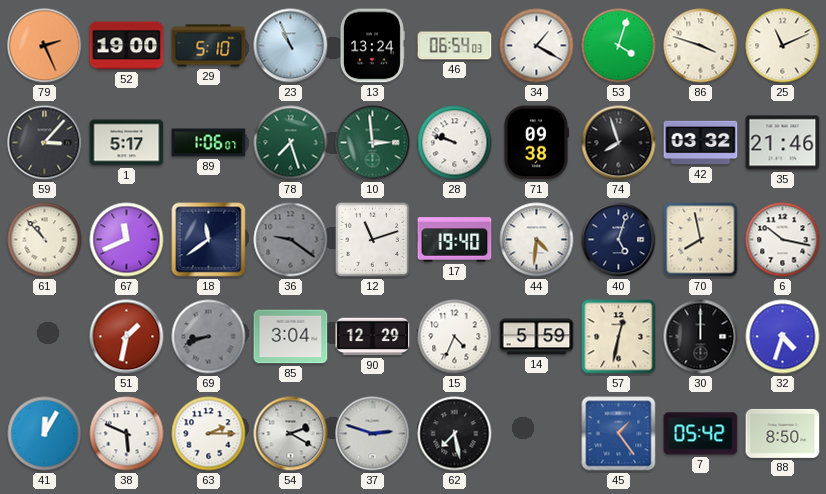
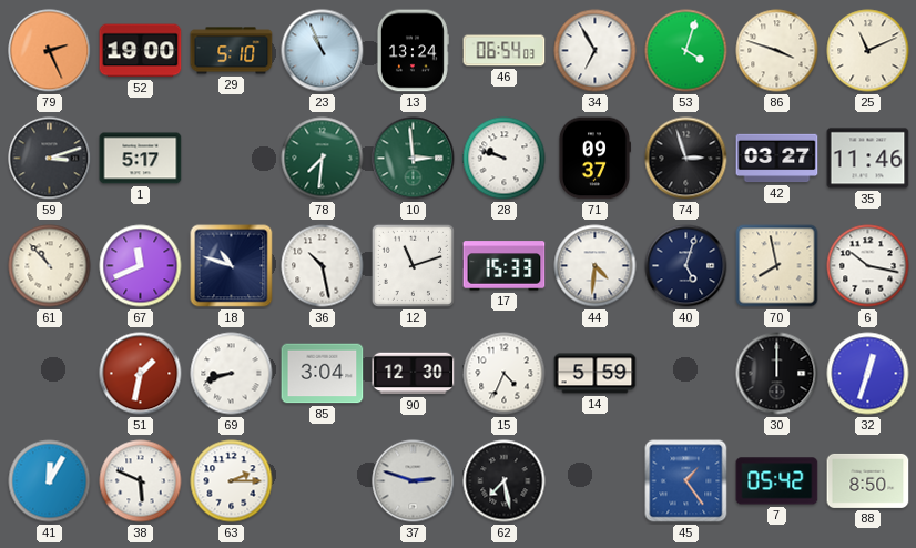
34: 1:20 -> 6:55 (596, 51)
59: 3:07 -> 3:12 (50, 159)
89: 1:06 -> none (209, 143)
78: 7:27 -> 7:31 (323, 159)
71: 09:38 -> 09:37 (594, 159)
74: 7:57 -> 2:57 (686, 159)
42: 03:32 -> 03:27 (777, 159)
35: 21:46 -> 11:46 (868, 159)
18: 11:39 -> 10:48 (232, 266)
36: 9:21 -> 10:28 (323, 266)
36 dial: grey -> white (323, 266)
17: 19:40 -> 15:33 (505, 266)
69 dial: grey -> white (232, 374)
90: 12:29 -> 12:30 (414, 374)
57: 12:32 -> none (619, 337)
32: 4:33 -> 12:33 (868, 374)
54: 2:20 -> none (291, 434)
